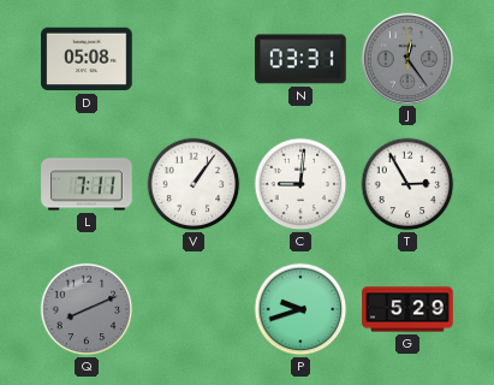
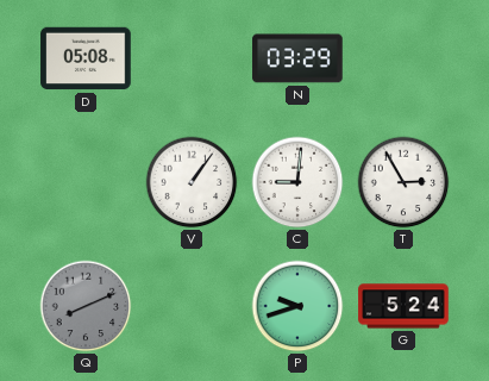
N: 03:31 -> 03:29 (297, 58)
J: 12:24 -> none (406, 58)
L: 7:11 -> none (87, 184)
G: 5:29 -> 5:24 (403, 306)
